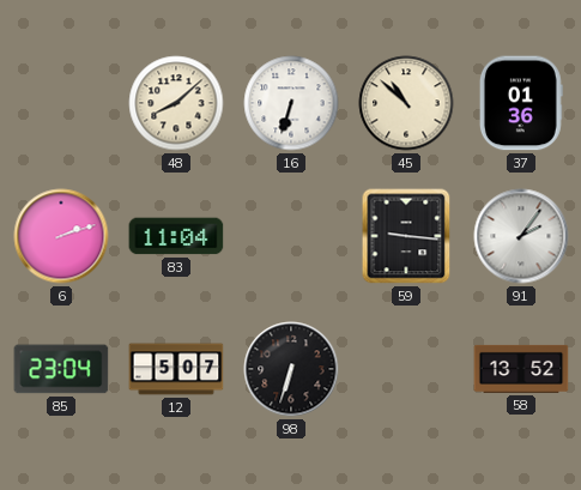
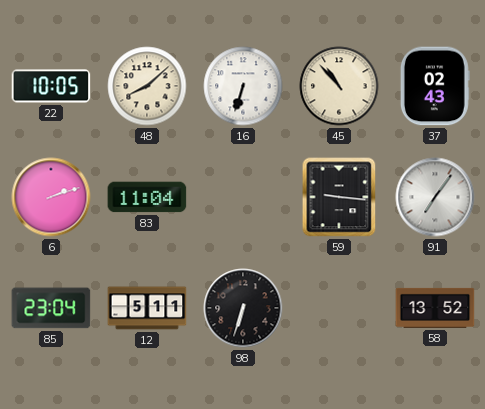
22: none -> 10:05 (51, 86)
45: 10:52 -> 10:53 (339, 86)
37: 01:36 -> 02:43 (435, 86)
91: 2:06 -> 7:06 (435, 197)
12: 5:07 -> 5:11 (147, 308)
